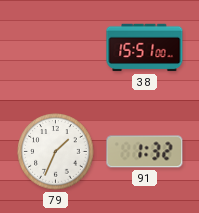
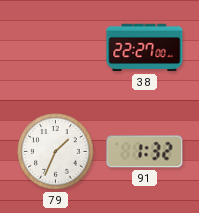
38: 15:51 -> 22:27 (145, 48)
